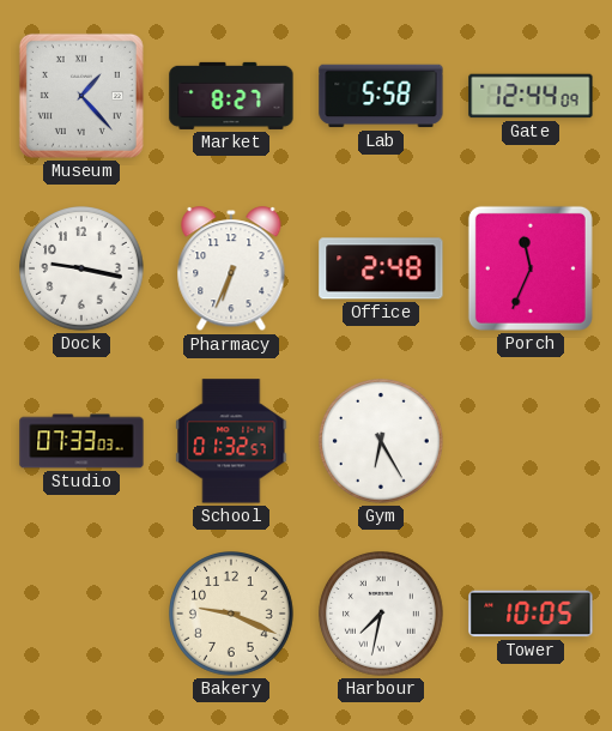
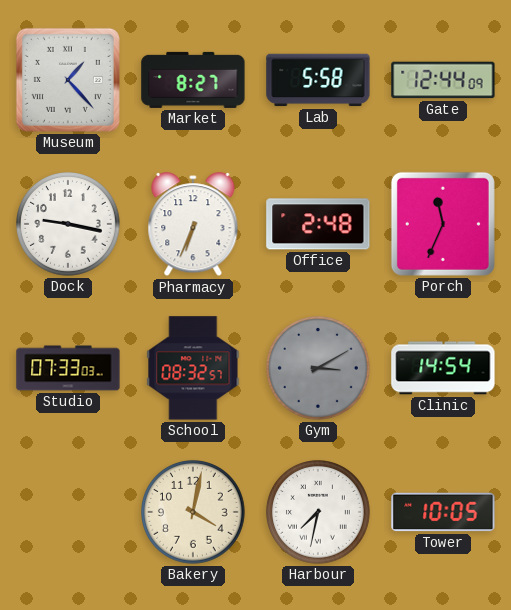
School: 01:32 -> 08:32 (193, 368)
Gym: 6:25 -> 3:10 (319, 369)
Gym dial: white -> grey (319, 369)
Clinic: none -> 14:54 (443, 368)
Bakery: 9:19 -> 4:02 (194, 513)
